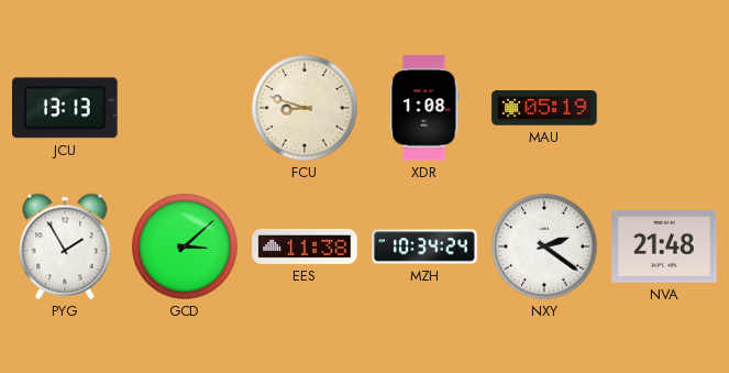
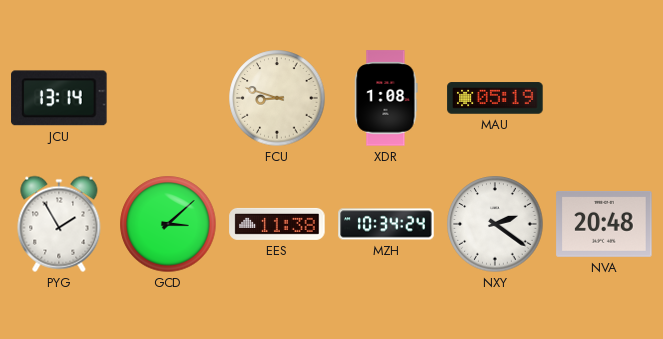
JCU: 13:13 -> 13:14 (59, 98)
NVA: 21:48 -> 20:48 (604, 224)
